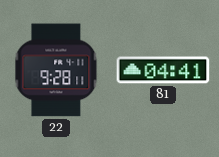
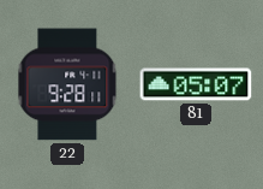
81: 04:41 -> 05:07 (196, 84)
